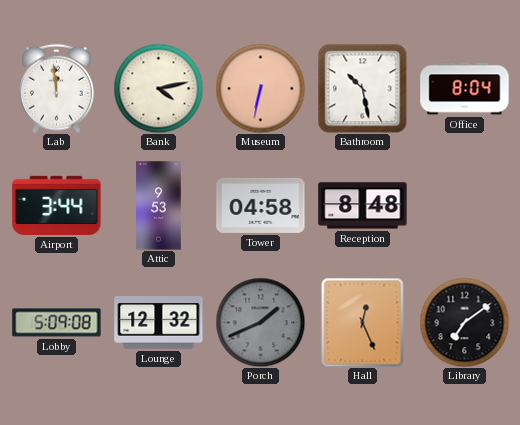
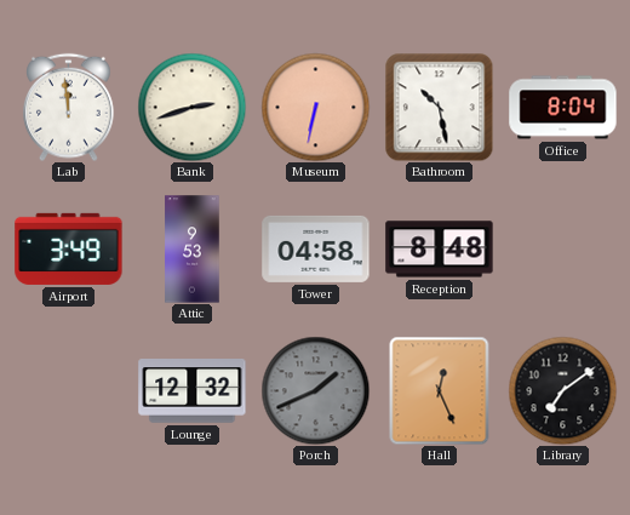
Bank: 4:13 -> 2:42 (191, 107)
Airport: 3:44 -> 3:49 (69, 248)
Lobby: 5:09 -> none (57, 323)
